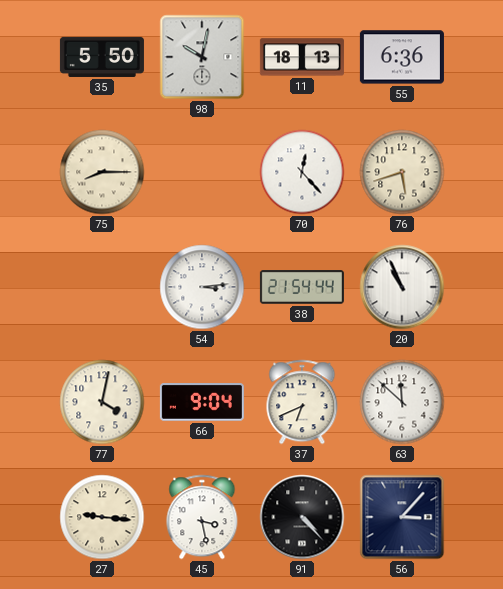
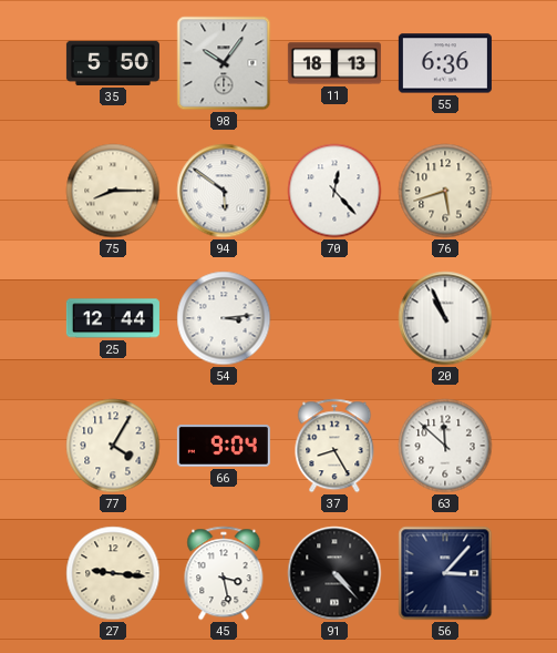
98: 10:02 -> 10:06 (224, 63)
94: none -> 5:51 (224, 191)
25: none -> 12:44 (113, 318)
38: 21:54 -> none (302, 287)
77: 4:02 -> 4:05 (113, 446)
37: 6:41 -> 8:25 (334, 446)
